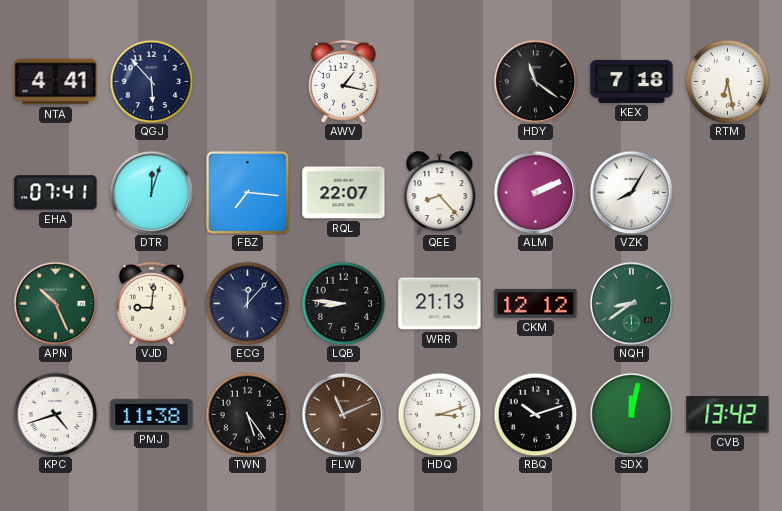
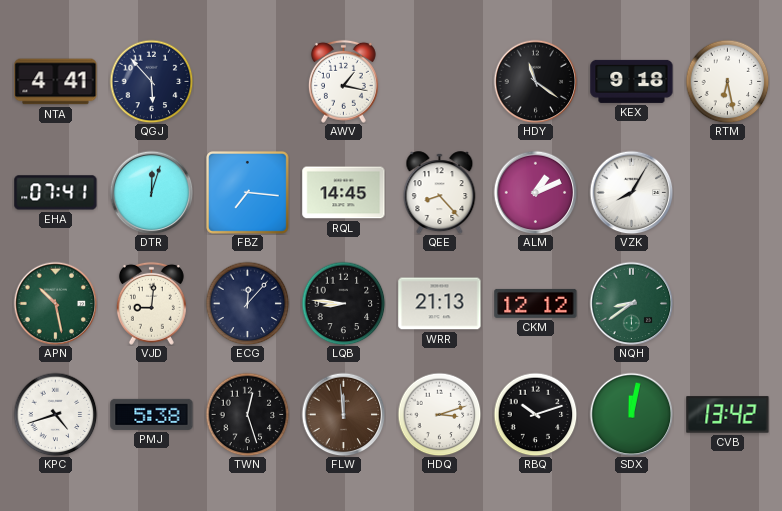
KEX: 7:18 -> 9:18 (632, 81)
RQL: 22:07 -> 14:45 (344, 193)
ALM: 2:11 -> 1:11 (535, 192)
APN: 10:26 -> 10:28 (55, 303)
PMJ: 11:38 -> 5:38 (152, 414)
TWN: 5:24 -> 12:27 (247, 414)
FLW: 11:11 -> 11:59 (343, 414)
